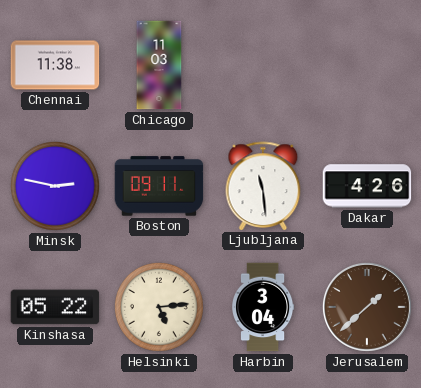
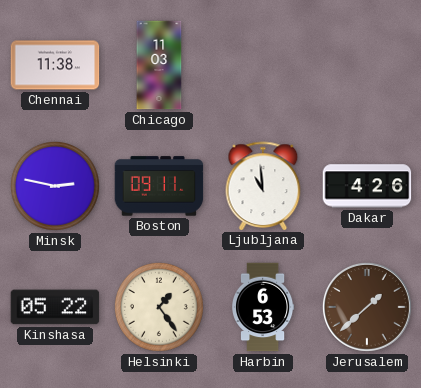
Ljubljana: 11:29 -> 10:59 (263, 186)
Helsinki: 5:14 -> 1:24 (159, 307)
Harbin: 3:04 -> 6:53 (264, 307)
